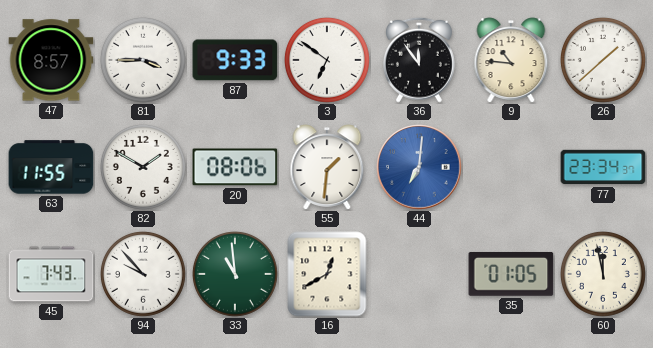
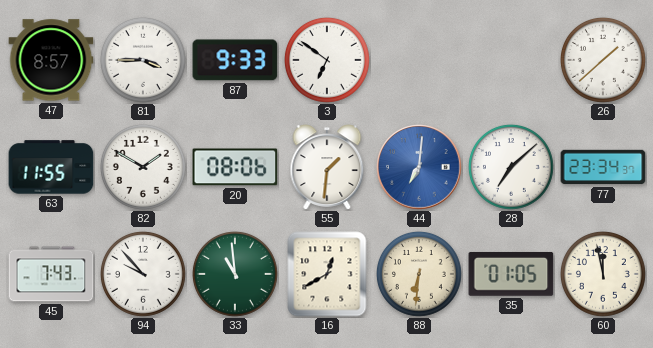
36: 11:54 -> none (419, 60)
9: 10:46 -> none (511, 60)
28: none -> 7:08 (511, 167)
88: none -> 6:31 (419, 274)
